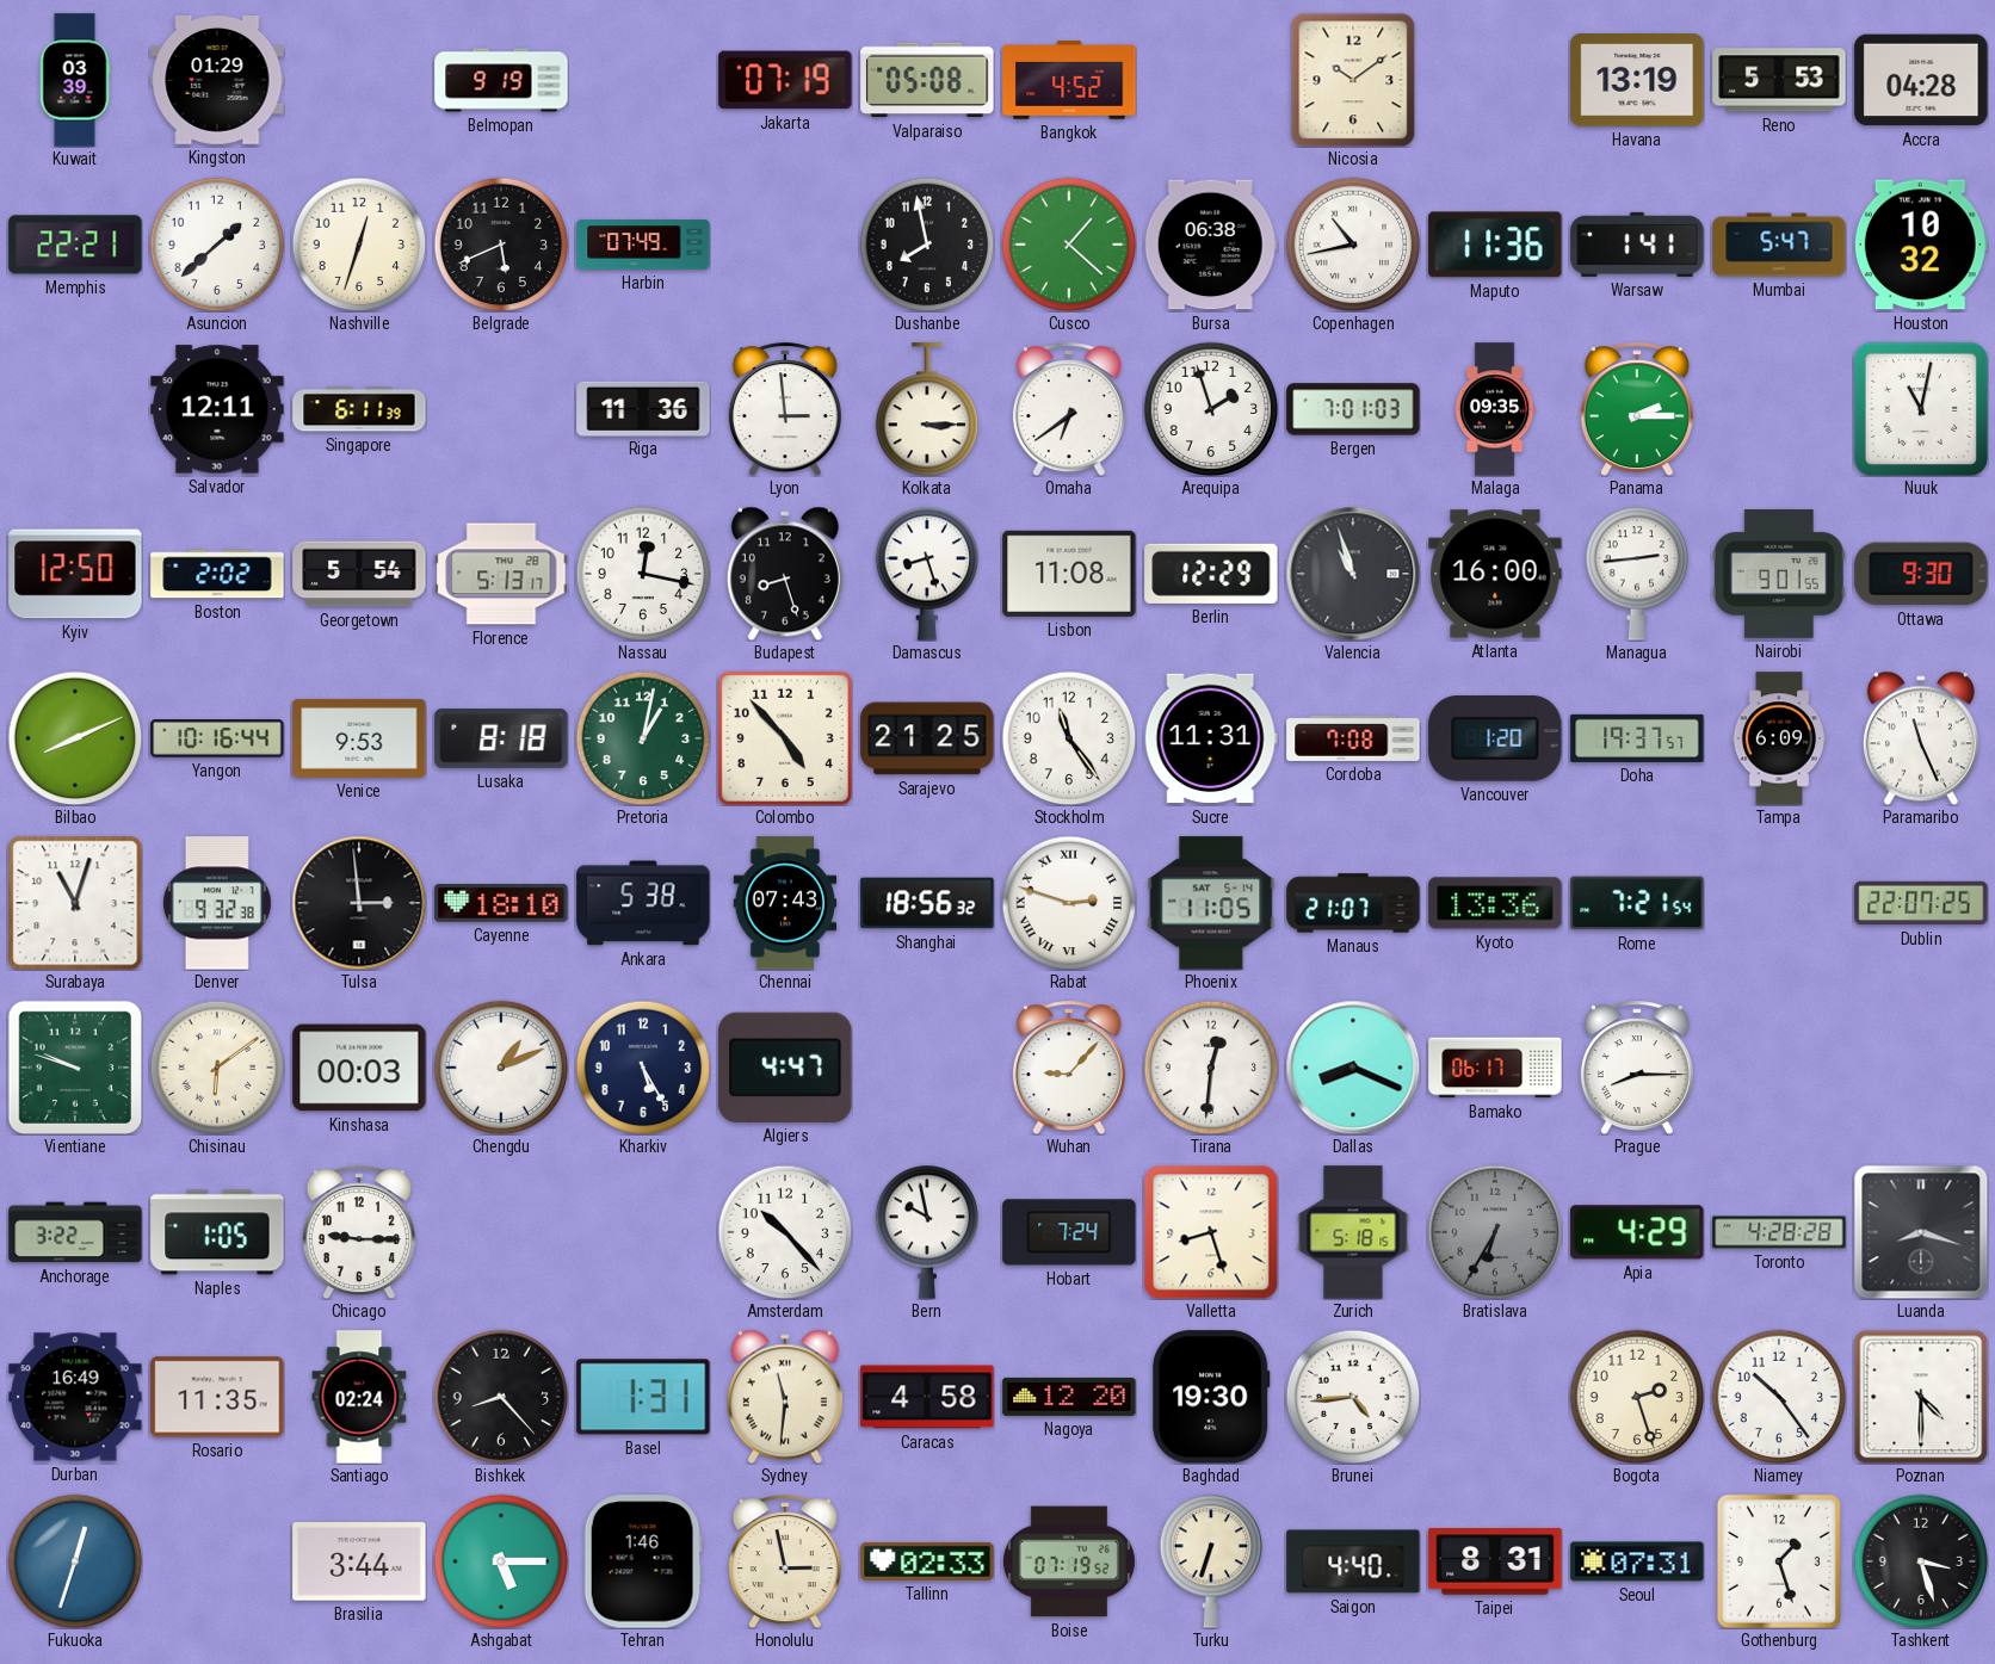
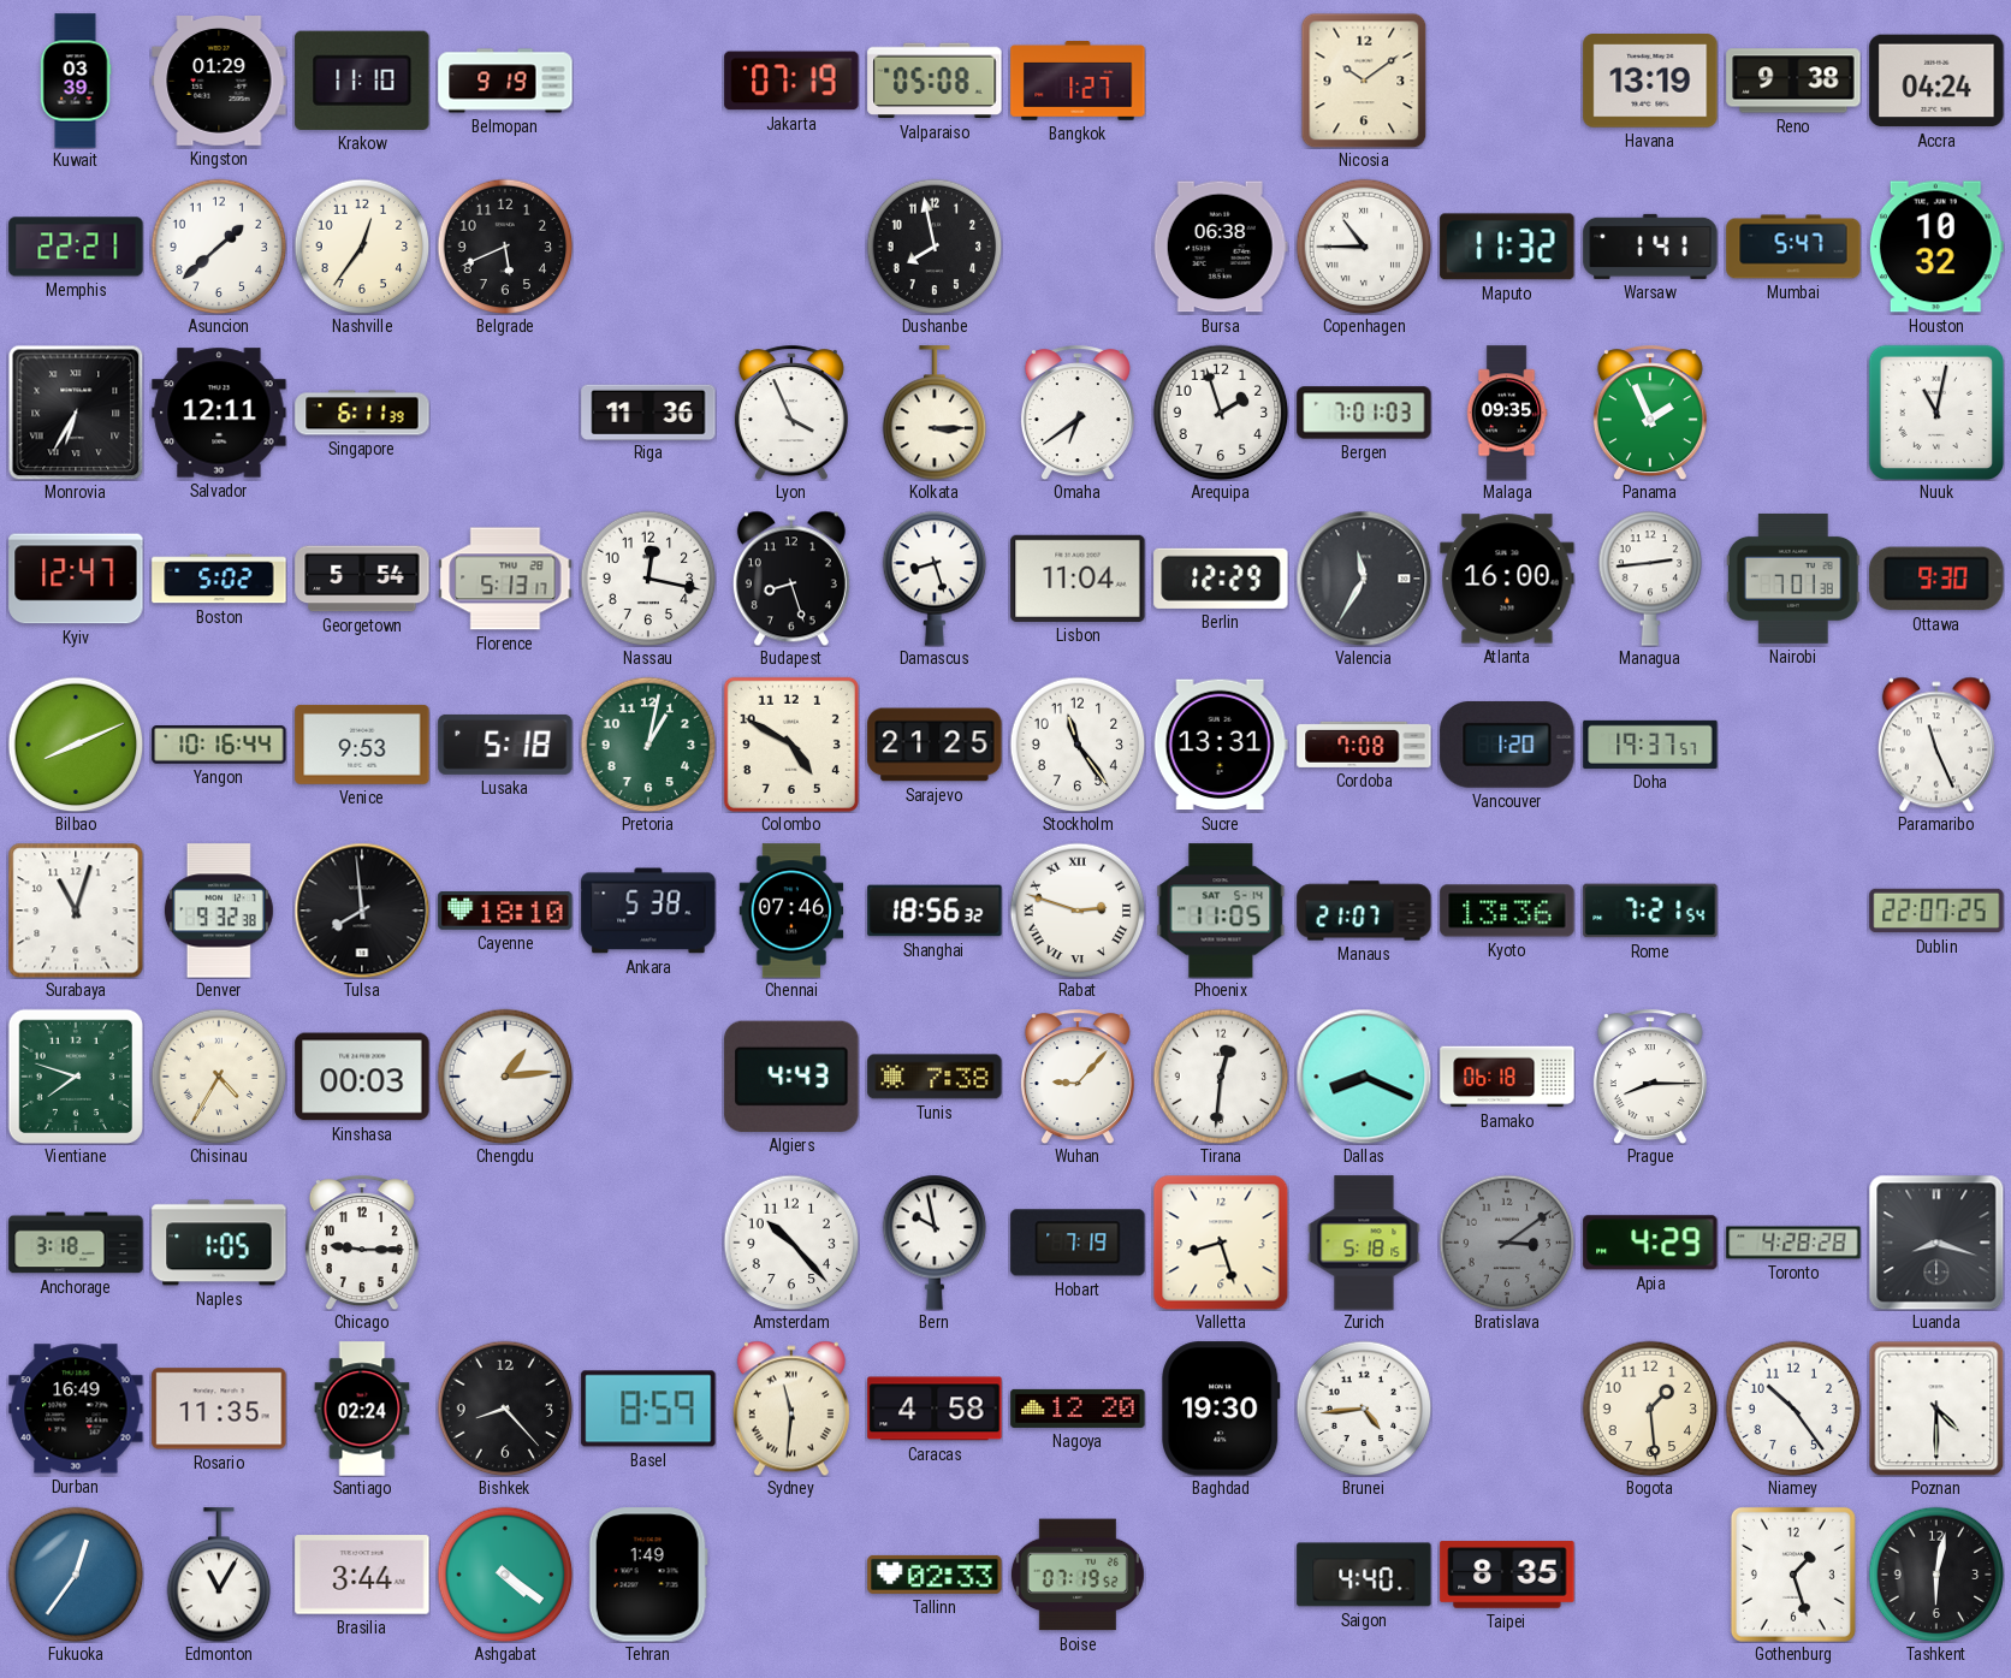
Krakow: none -> 11:10 (362, 81)
Bangkok: 4:52 -> 1:27 (1078, 81)
Reno: 5:53 -> 9:38 (1793, 81)
Accra: 04:28 -> 04:24 (1936, 81)
Nashville: 12:33 -> 12:36 (362, 247)
Harbin: 07:49 -> none (643, 245)
Cusco: 1:22 -> none (1069, 245)
Copenhagen: 10:43 -> 10:45 (1364, 247)
Maputo: 11:36 -> 11:32 (1507, 247)
Monrovia: none -> 6:35 (76, 413)
Lyon: 2:59 -> 3:56 (791, 413)
Panama: 2:15 -> 1:56 (1650, 413)
Kyiv: 12:50 -> 12:47 (76, 579)
Boston: 2:02 -> 5:02 (219, 579)
Lisbon: 11:08 -> 11:04 (1078, 579)
Valencia: 10:57 -> 11:35 (1364, 579)
Nairobi: 9:01 -> 7:01 (1793, 579)
Lusaka: 8:18 -> 5:18 (505, 745)
Colombo: 4:53 -> 4:50 (791, 745)
Sucre: 11:31 -> 13:31 (1221, 745)
Tampa: 6:09 -> none (1779, 738)
Tulsa: 2:59 -> 7:59 (362, 911)
Chennai: 07:43 -> 07:46 (791, 911)
Vientiane: 9:48 -> 7:48 (75, 1075)
Chisinau: 6:09 -> 4:35 (219, 1077)
Chengdu: 1:11 -> 1:14 (505, 1077)
Kharkiv: 5:25 -> none (643, 1068)
Algiers: 4:47 -> 4:43 (791, 1077)
Tunis: none -> 7:38 (935, 1077)
Bamako: 06:17 -> 06:18 (1507, 1077)
Anchorage: 3:22 -> 3:18 (76, 1243)
Hobart: 7:24 -> 7:19 (1078, 1243)
Bratislava: 6:35 -> 3:09 (1507, 1243)
Basel: 1:31 -> 8:59 (648, 1409)
Bogota: 2:27 -> 1:29 (1650, 1409)
Fukuoka: 12:33 -> 12:36 (76, 1575)
Edmonton: none -> 11:05 (219, 1575)
Ashgabat: 5:15 -> 4:21 (505, 1575)
Tehran: 1:46 -> 1:49 (648, 1575)
Honolulu: 2:58 -> none (785, 1561)
Turku: 6:33 -> none (1211, 1561)
Taipei: 8:31 -> 8:35 (1507, 1575)
Seoul: 07:31 -> none (1637, 1561)
Tashkent: 3:27 -> 6:02 (1936, 1575)
